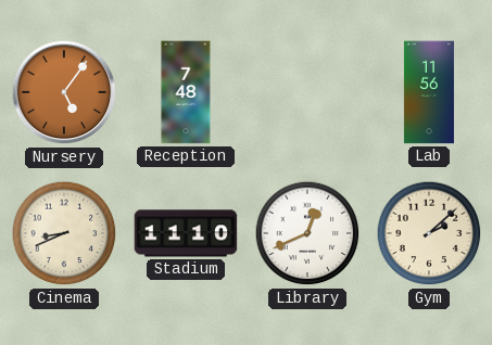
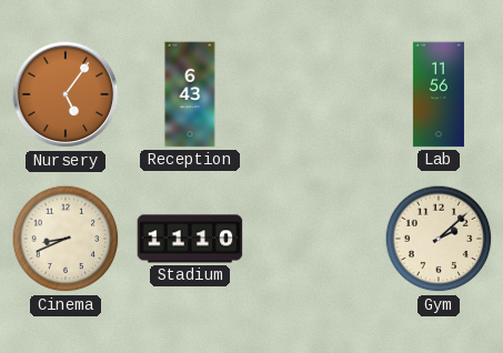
Reception: 7:48 -> 6:43 (190, 94)
Library: 12:41 -> none (307, 233)
